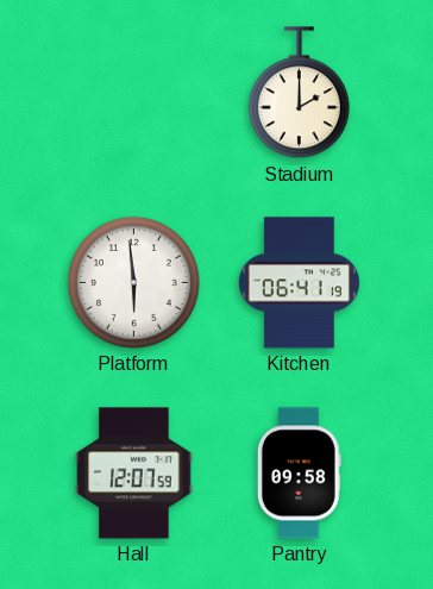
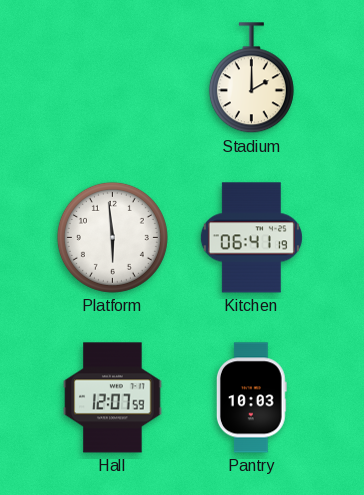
Pantry: 09:58 -> 10:03 (251, 398)
